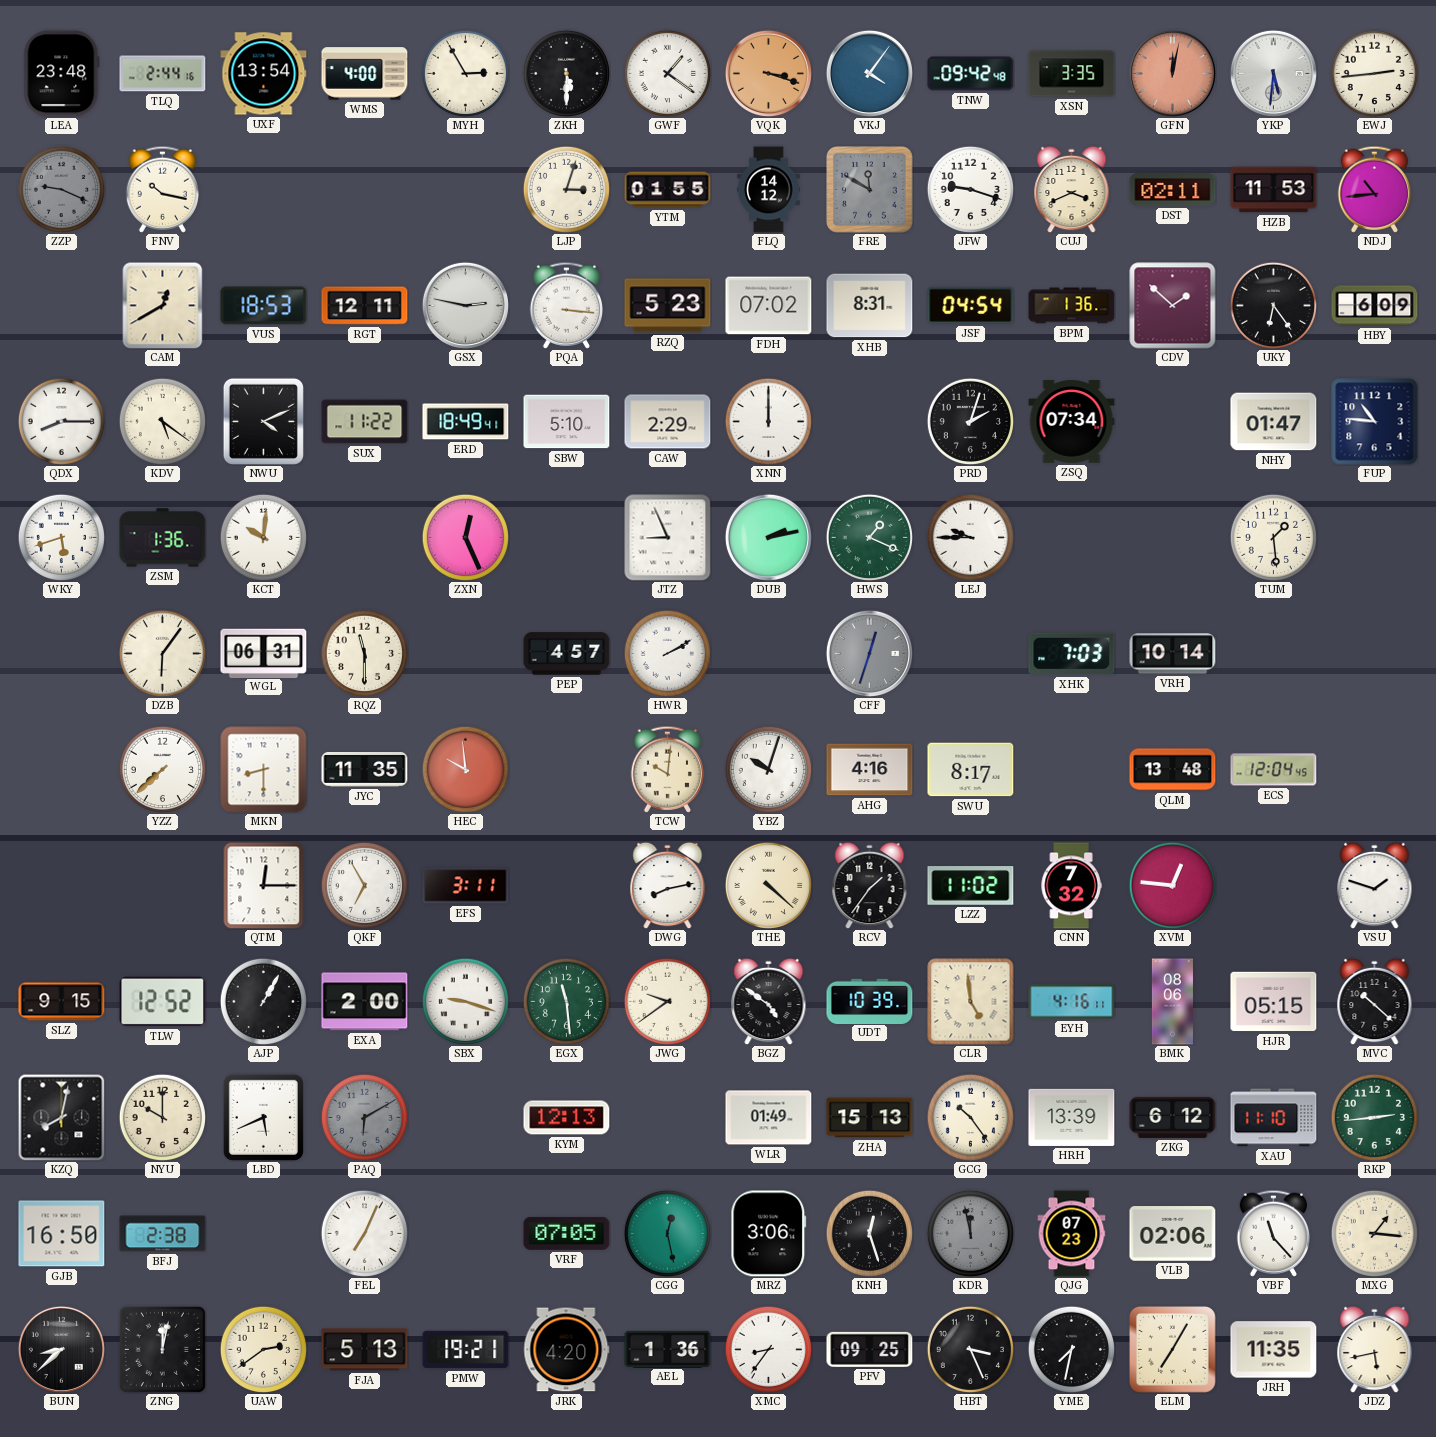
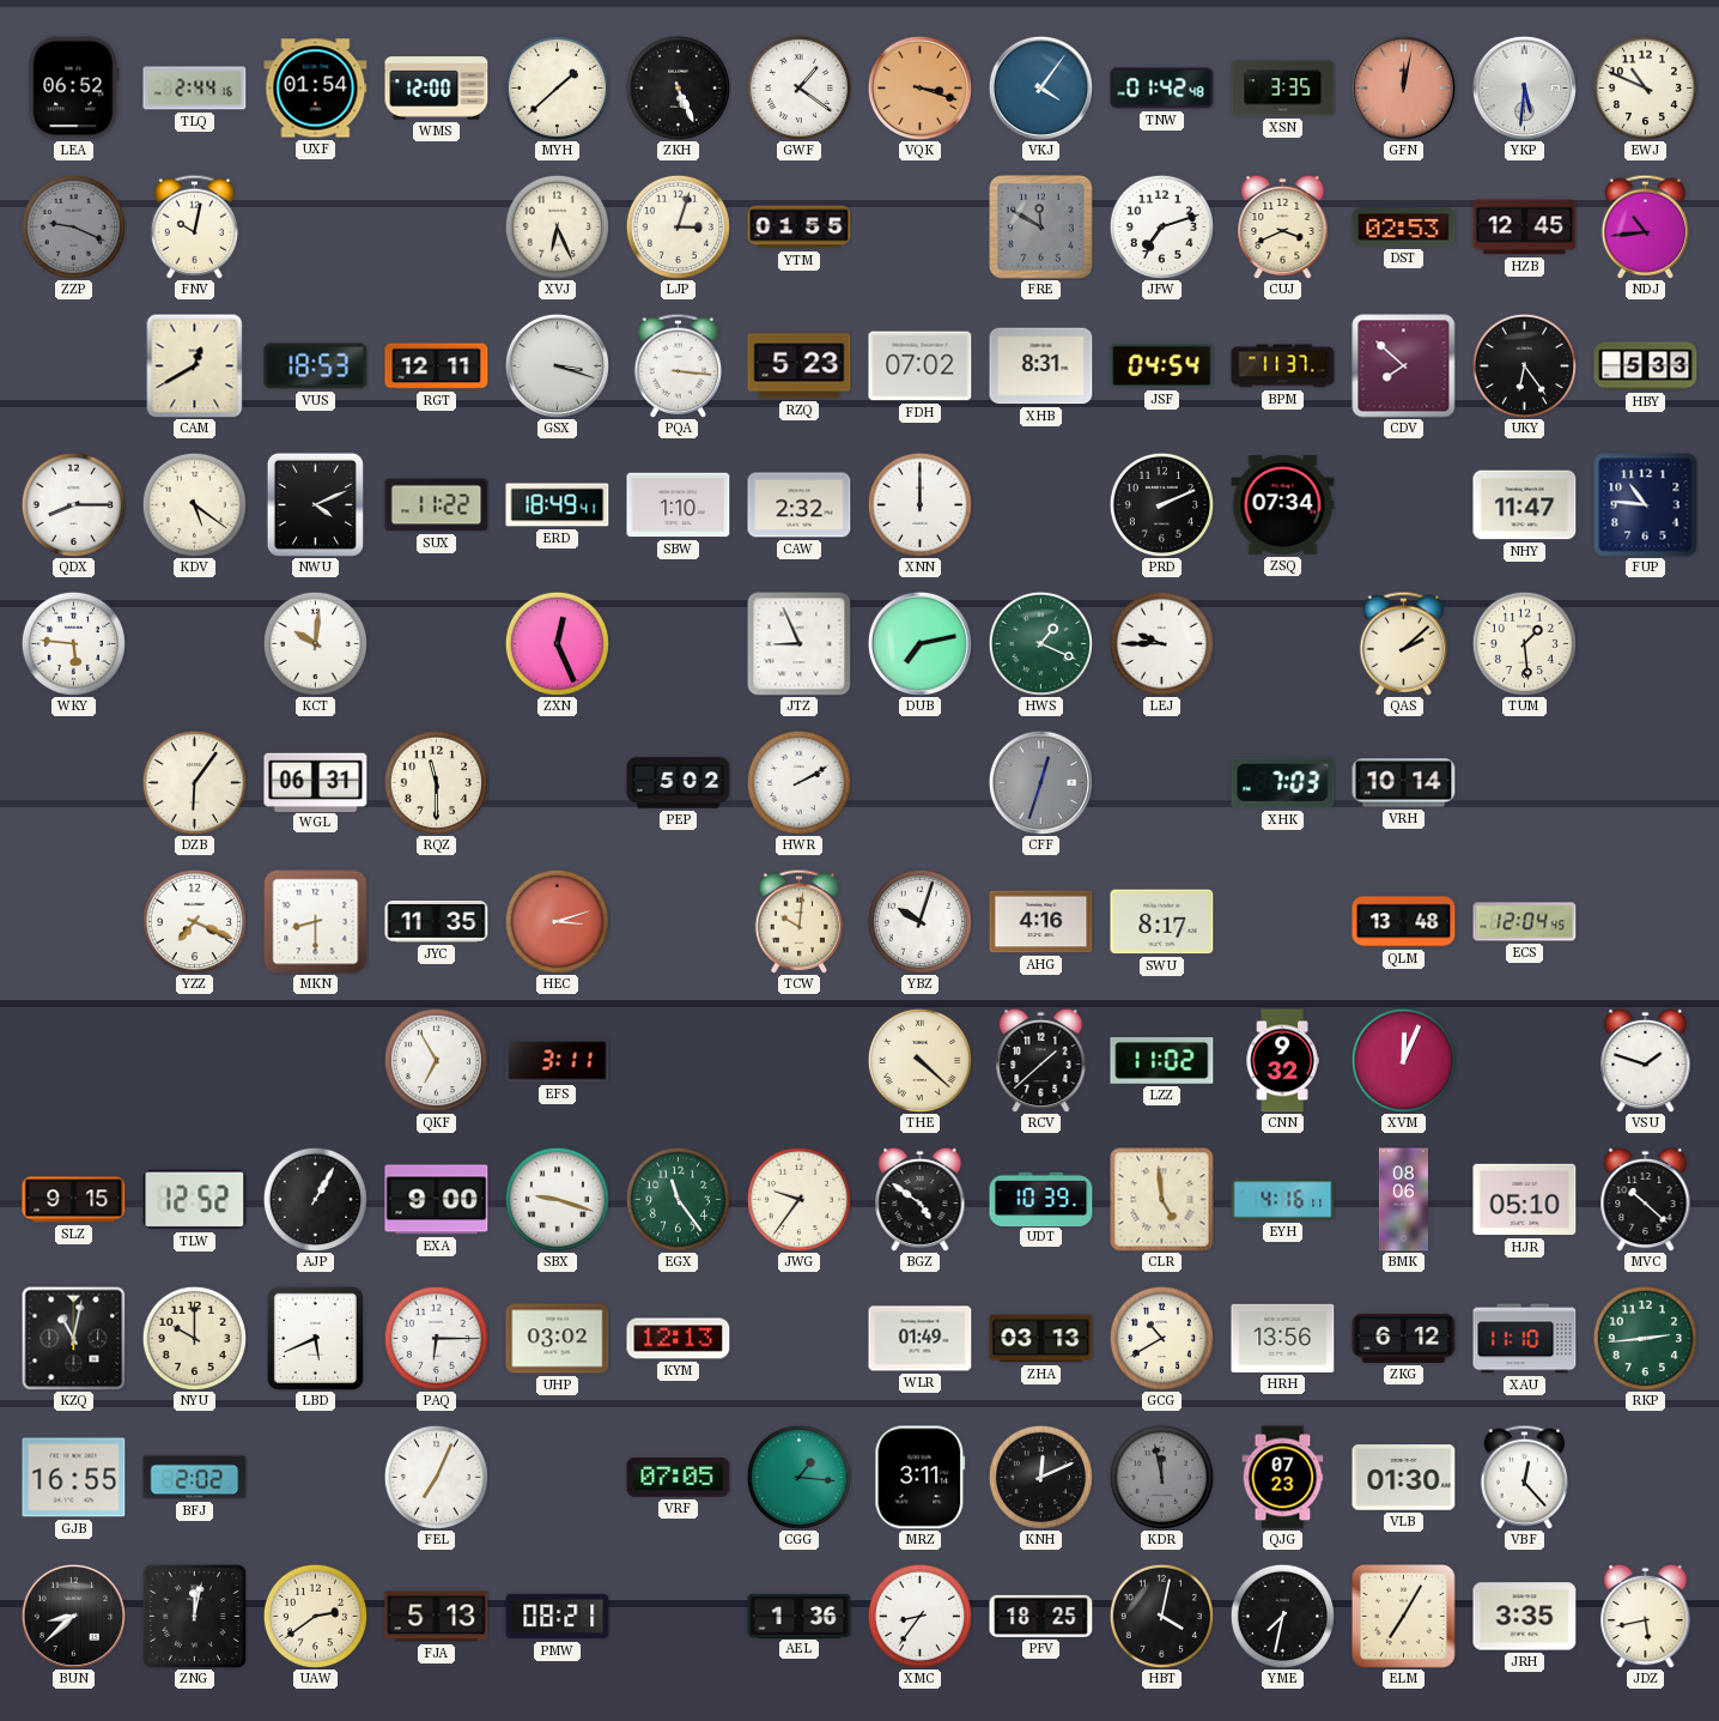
LEA: 23:48 -> 06:52 (74, 89)
UXF: 13:54 -> 01:54 (316, 89)
WMS: 4:00 -> 12:00 (437, 89)
MYH: 2:55 -> 1:38 (557, 87)
ZKH: 5:30 -> 5:26 (678, 87)
TNW: 09:42 -> 01:42 (1162, 89)
EWJ: 2:44 -> 10:49 (1645, 87)
FNV: 10:17 -> 10:02 (194, 226)
XVJ: none -> 6:26 (557, 226)
FLQ: 14:12 -> none (769, 190)
JFW: 9:18 -> 7:12 (1161, 226)
DST: 02:11 -> 02:53 (1404, 228)
HZB: 11:53 -> 12:45 (1525, 228)
GSX: 2:47 -> 3:18 (557, 365)
BPM: 1:36 -> 11:37 (1283, 366)
CDV: 1:52 -> 7:52 (1404, 366)
HBY: 6:09 -> 5:33 (1646, 366)
SBW: 5:10 -> 1:10 (679, 505)
CAW: 2:29 -> 2:32 (800, 505)
PRD: 2:03 -> 2:11 (1161, 504)
NHY: 01:47 -> 11:47 (1525, 505)
WKY: 5:42 -> 5:46 (73, 643)
ZSM: 1:36 -> none (163, 538)
DUB: 2:13 -> 7:13 (919, 643)
QAS: none -> 2:08 (1403, 643)
PEP: 4:57 -> 5:02 (679, 783)
YZZ: 7:38 -> 7:19 (194, 921)
HEC: 9:59 -> 3:12 (557, 921)
QTM: 12:15 -> none (264, 885)
DWG: 8:13 -> none (668, 885)
RCV: 1:36 -> 1:38 (1041, 1060)
CNN: 7:32 -> 9:32 (1282, 1061)
XVM: 12:46 -> 12:04 (1403, 1060)
EXA: 2:00 -> 9:00 (437, 1200)
EGX: 11:29 -> 11:24 (678, 1199)
JWG: 9:39 -> 9:36 (798, 1199)
HJR: 05:15 -> 05:10 (1525, 1200)
KZQ: 8:02 -> 11:02 (73, 1338)
PAQ: 6:10 -> 6:15 (436, 1338)
PAQ dial: grey -> white (436, 1338)
UHP: none -> 03:02 (558, 1339)
ZHA: 15:13 -> 03:13 (1041, 1339)
GCG: 10:24 -> 10:40 (1161, 1338)
HRH: 13:39 -> 13:56 (1283, 1338)
GJB: 16:50 -> 16:55 (74, 1478)
BFJ: 2:38 -> 2:02 (195, 1478)
CGG: 12:28 -> 1:16 (798, 1477)
MRZ: 3:06 -> 3:11 (921, 1478)
KNH: 12:27 -> 12:11 (1040, 1477)
VLB: 02:06 -> 01:30 (1404, 1478)
VBF: 11:23 -> 12:23 (1524, 1477)
MXG: 1:16 -> none (1374, 1233)
PMW: 19:21 -> 08:21 (558, 1617)
JRK: 4:20 -> none (567, 1350)
PFV: 09:25 -> 18:25 (1041, 1616)
HBT: 3:26 -> 4:02 (1161, 1616)
JRH: 11:35 -> 3:35 (1525, 1617)
